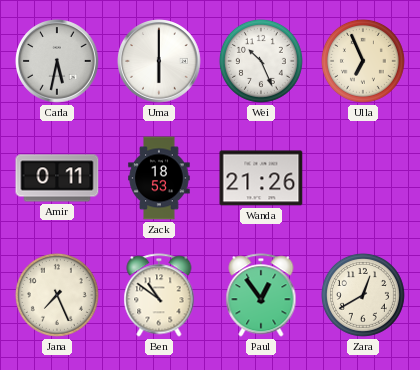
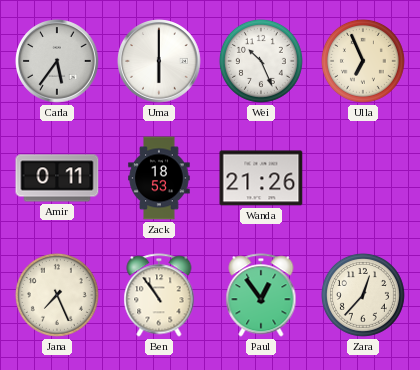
Carla: 5:32 -> 5:36 (57, 61)
Ben: 10:51 -> 10:54 (159, 295)
Zara: 12:40 -> 12:37 (363, 295)
